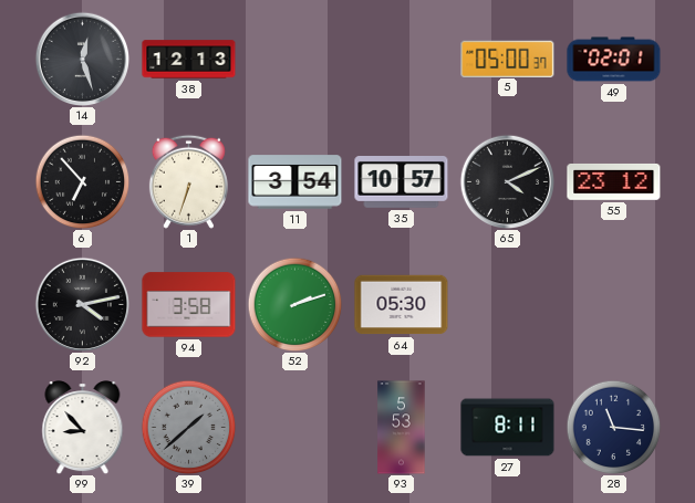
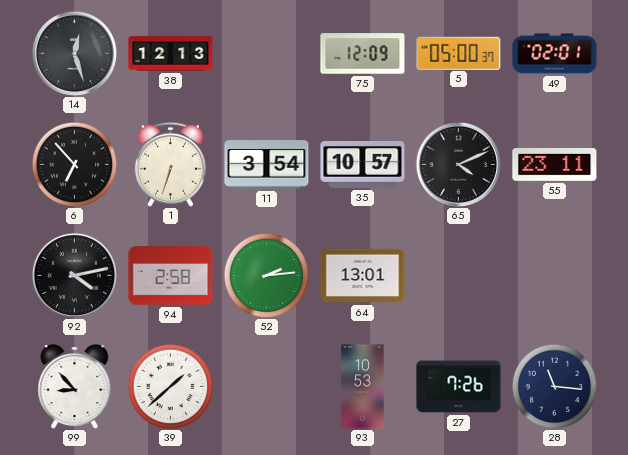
75: none -> 12:09 (363, 54)
55: 23:12 -> 23:11 (555, 164)
94: 3:58 -> 2:58 (171, 276)
52: 2:12 -> 2:14 (266, 275)
64: 05:30 -> 13:01 (363, 276)
39 dial: grey -> white (170, 386)
93: 5:53 -> 10:53 (363, 387)
27: 8:11 -> 7:26 (459, 387)
